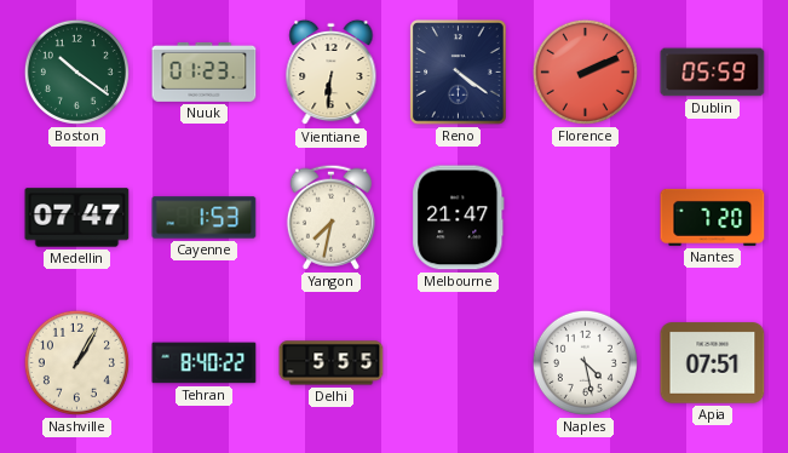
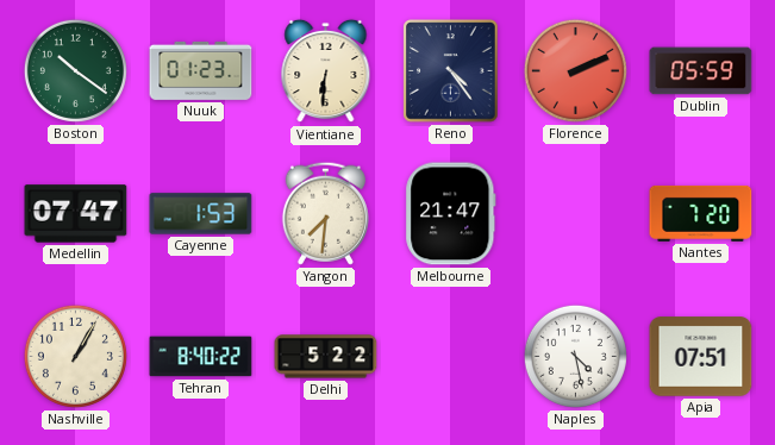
Reno: 4:21 -> 4:24 (451, 71)
Yangon: 7:32 -> 7:31 (325, 213)
Delhi: 5:55 -> 5:22 (326, 357)
